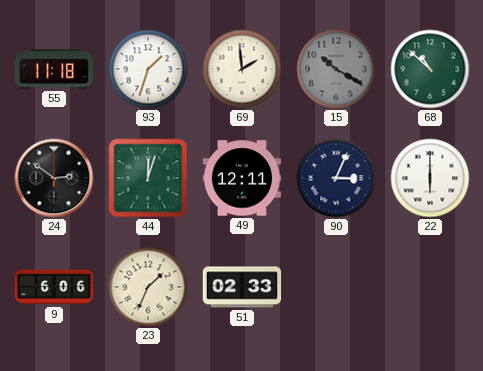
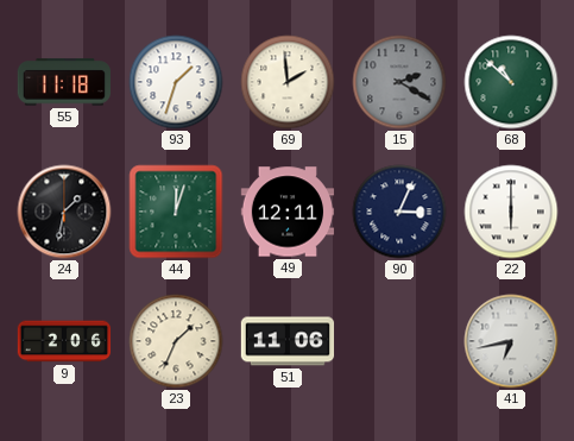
15: 10:20 -> 2:20 (399, 82)
24: 2:51 -> 1:32 (64, 212)
9: 6:06 -> 2:06 (64, 341)
51: 02:33 -> 11:06 (288, 341)
41: none -> 6:43 (511, 341)
